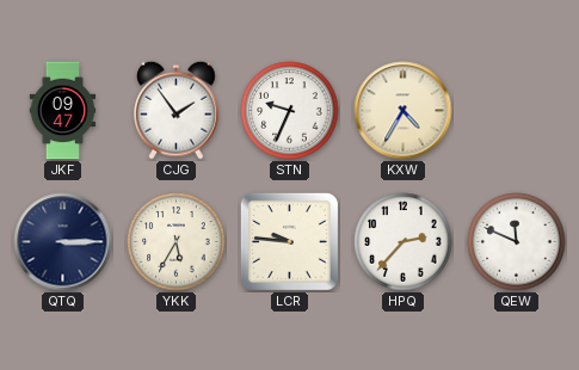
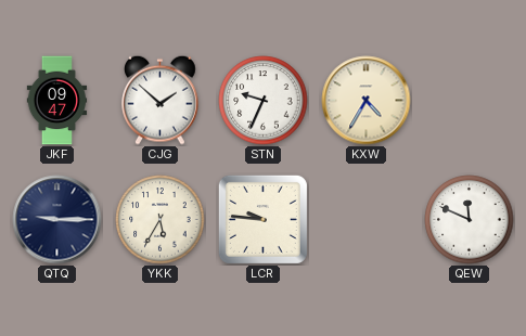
CJG: 1:54 -> 1:52 (161, 100)
QTQ: 3:15 -> 9:15 (57, 220)
HPQ: 2:37 -> none (404, 242)
